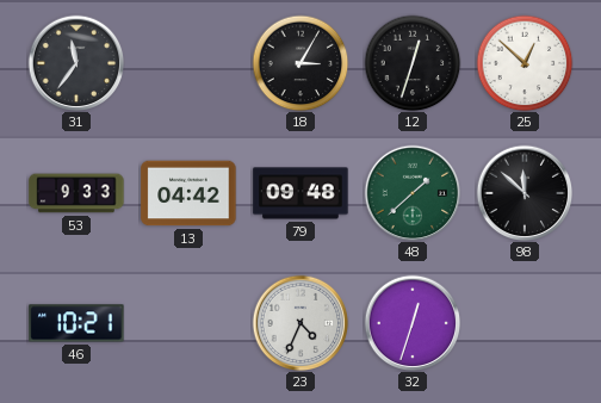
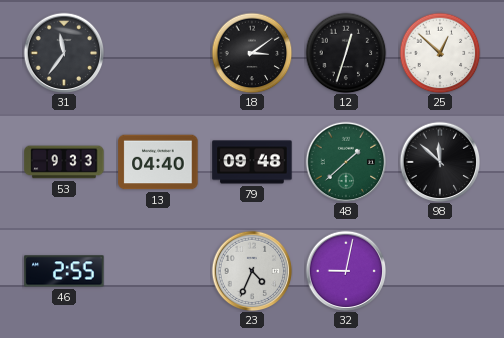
18: 3:05 -> 3:09 (252, 53)
13: 04:42 -> 04:40 (158, 162)
46: 10:21 -> 2:55 (64, 271)
32: 12:33 -> 9:02 (346, 271)
